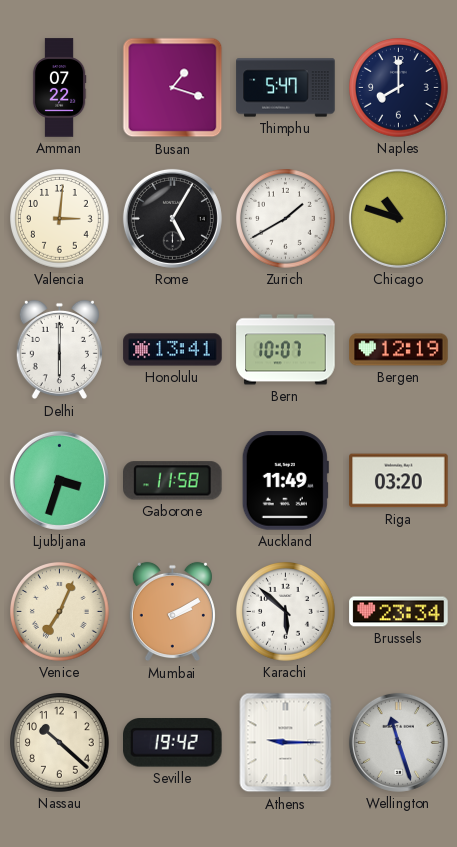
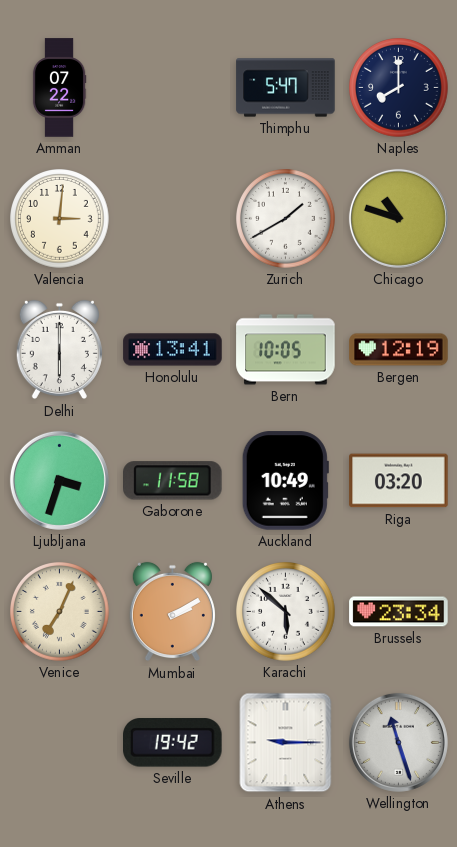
Busan: 1:18 -> none (173, 88)
Rome: 5:05 -> none (172, 218)
Bern: 10:07 -> 10:05 (286, 350)
Auckland: 11:49 -> 10:49 (285, 481)
Nassau: 10:22 -> none (60, 743)
